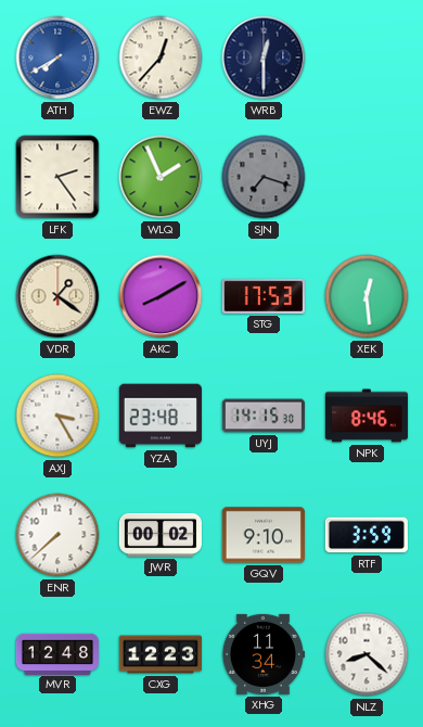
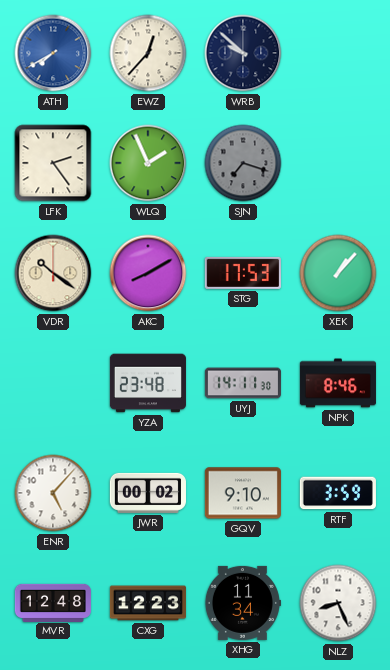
WRB: 12:30 -> 9:52 (243, 53)
VDR: 1:21 -> 10:21 (53, 273)
XEK: 12:29 -> 1:07 (338, 273)
AXJ: 3:25 -> none (57, 416)
UYJ: 14:15 -> 14:11 (243, 383)
ENR: 7:38 -> 5:07 (53, 493)
NLZ: 8:22 -> 8:26 (338, 603)
